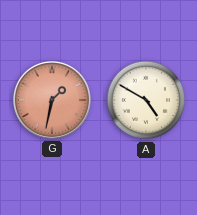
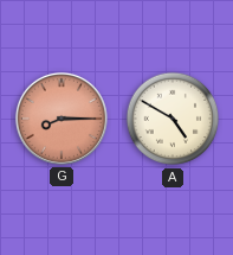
G: 1:32 -> 8:15 (62, 119)
